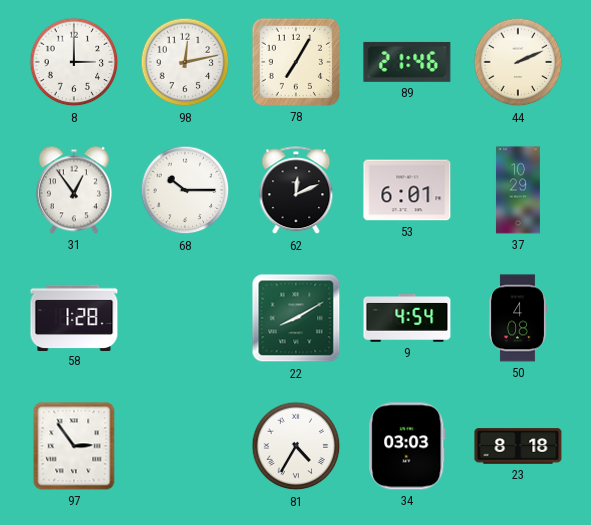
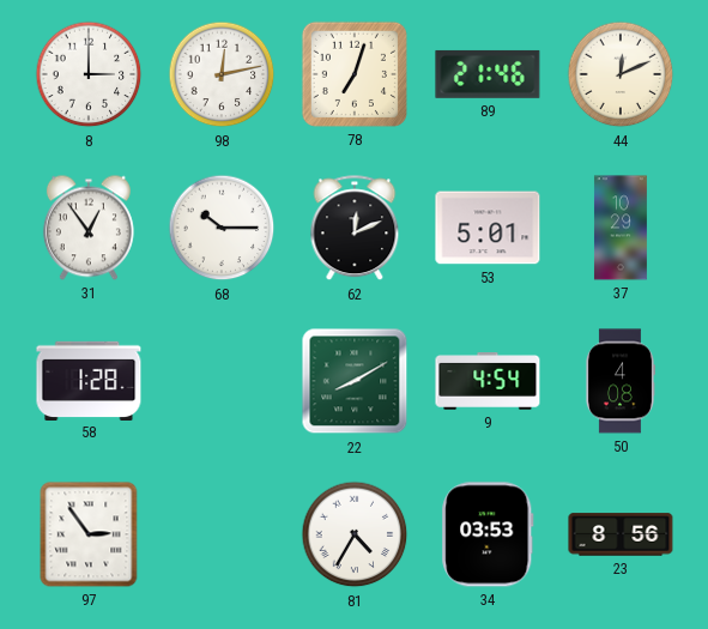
78: 7:05 -> 7:03 (355, 74)
44: 2:11 -> 12:11 (621, 74)
53: 6:01 -> 5:01 (488, 228)
34: 03:03 -> 03:53 (488, 534)
23: 8:18 -> 8:56 (621, 534)
